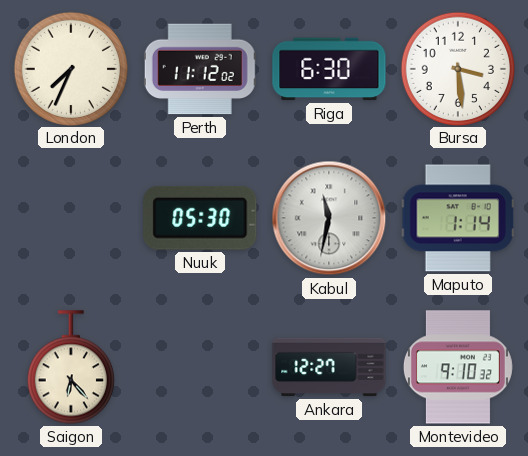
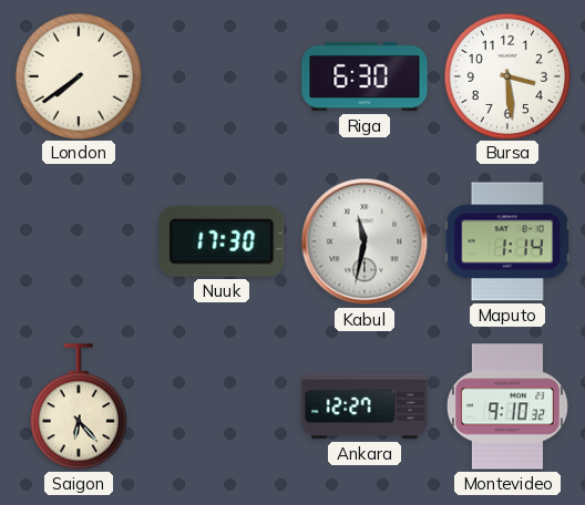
London: 7:34 -> 7:39 (78, 75)
Perth: 11:12 -> none (200, 69)
Nuuk: 05:30 -> 17:30 (222, 241)
